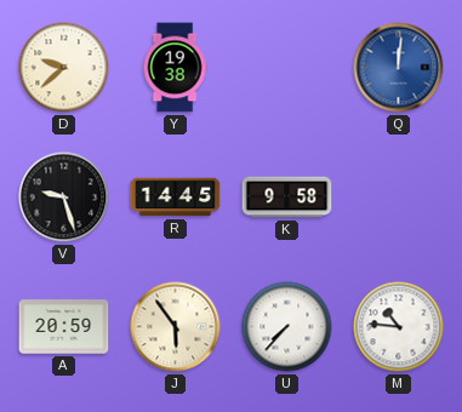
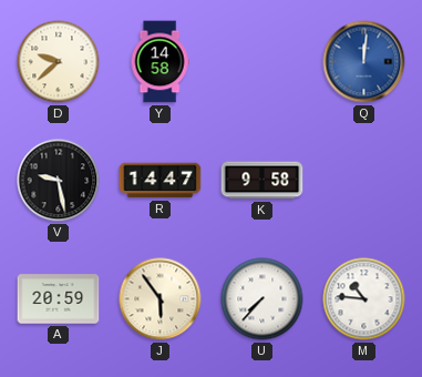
Y: 19:38 -> 14:58 (159, 62)
V: 9:27 -> 9:28 (59, 181)
R: 14:45 -> 14:47 (161, 181)
